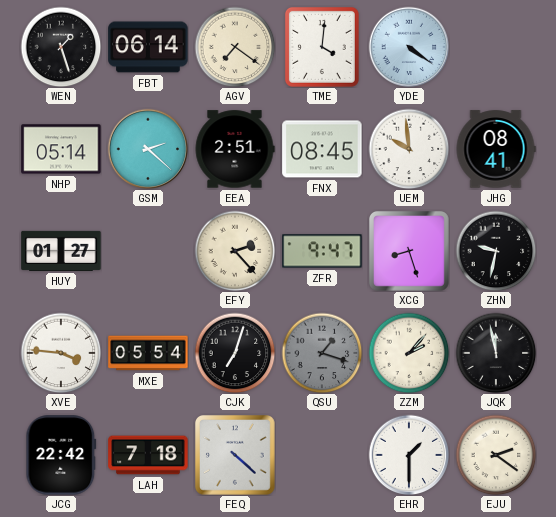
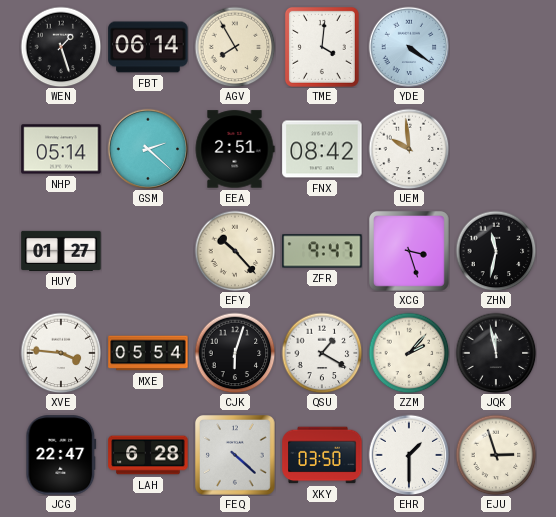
AGV: 7:21 -> 7:55 (235, 47)
FNX: 08:45 -> 08:42 (322, 149)
JHG: 08:41 -> none (496, 149)
EFY: 2:23 -> 10:23 (235, 251)
XCG: 8:27 -> 3:27 (410, 252)
ZHN: 9:32 -> 11:32 (496, 251)
CJK: 7:03 -> 6:03 (235, 353)
QSU: 1:18 -> 1:20 (322, 353)
QSU dial: grey -> white (322, 353)
JCG: 22:42 -> 22:47 (61, 455)
LAH: 7:18 -> 6:28 (148, 455)
XKY: none -> 03:50 (322, 455)
EJU: 2:21 -> 2:57 (496, 455)
